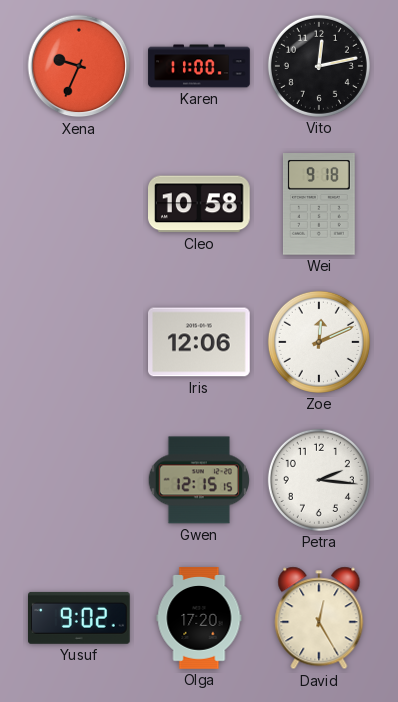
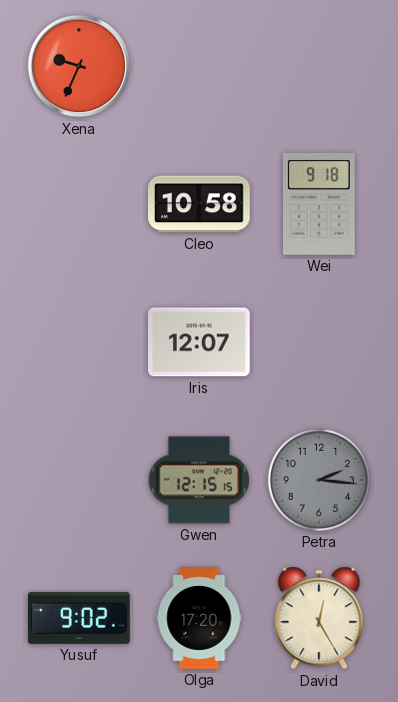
Karen: 11:00 -> none (199, 66)
Vito: 12:13 -> none (319, 66)
Iris: 12:06 -> 12:07 (199, 342)
Zoe: 12:11 -> none (319, 342)
Petra dial: white -> grey (319, 480)
